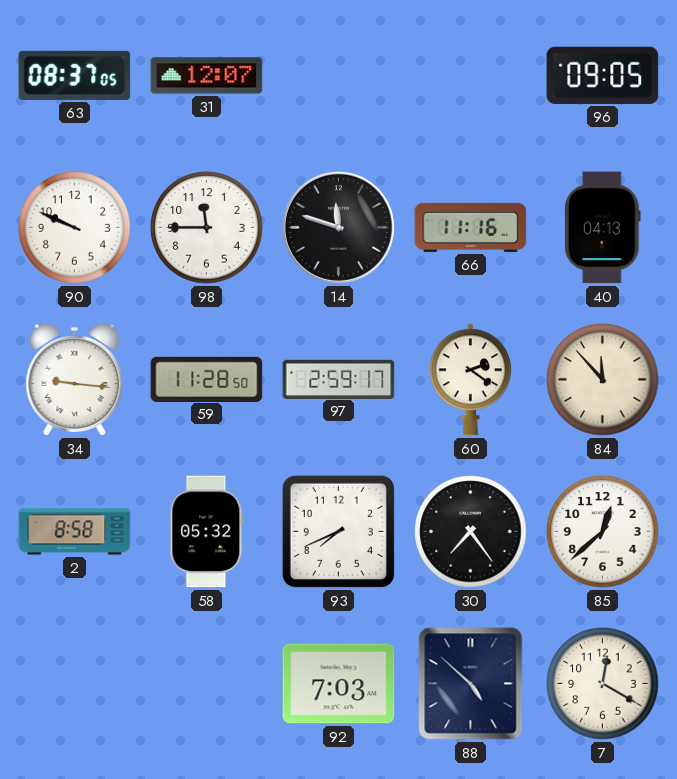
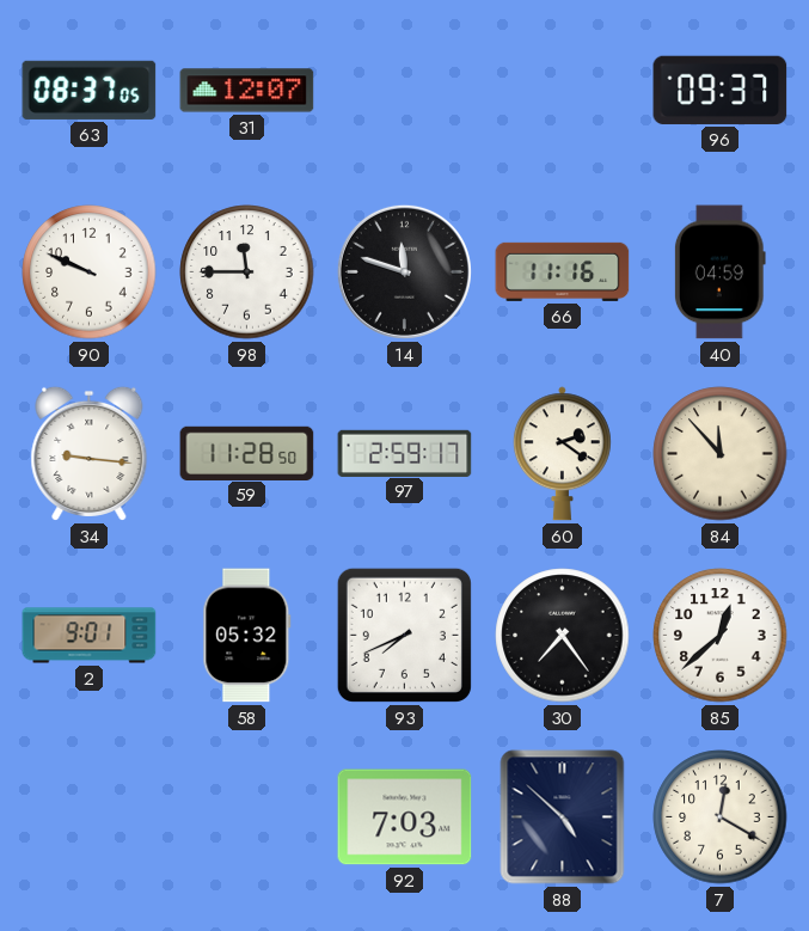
96: 09:05 -> 09:37 (721, 90)
40: 04:13 -> 04:59 (719, 272)
2: 8:58 -> 9:01 (90, 636)
